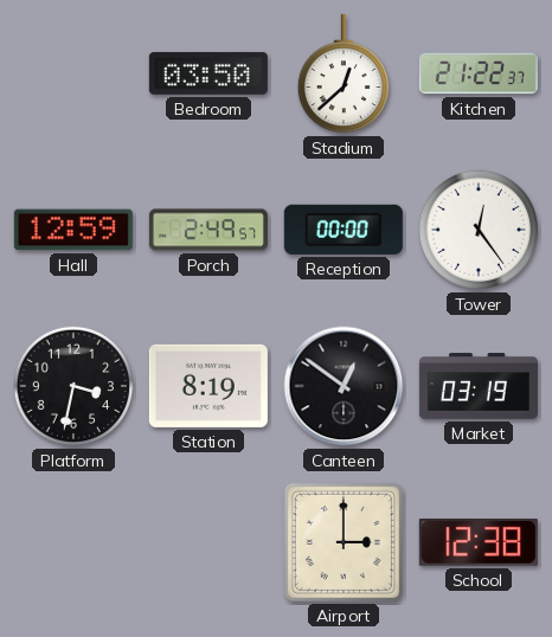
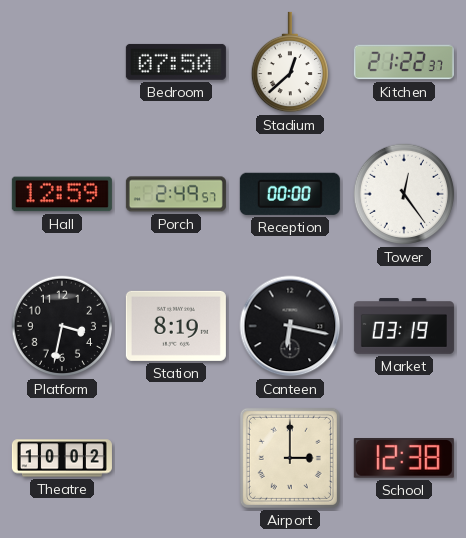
Bedroom: 03:50 -> 07:50 (176, 62)
Canteen: 12:51 -> 6:17 (290, 326)
Theatre: none -> 10:02 (62, 458)
